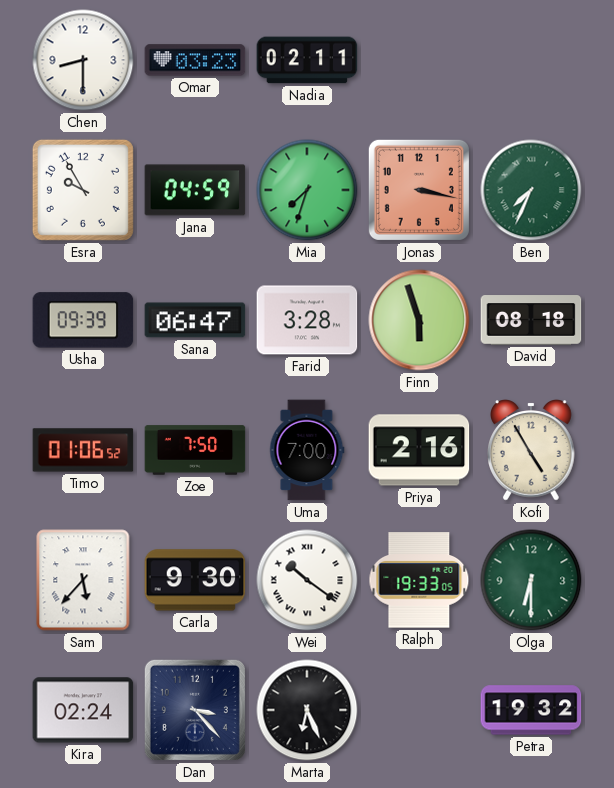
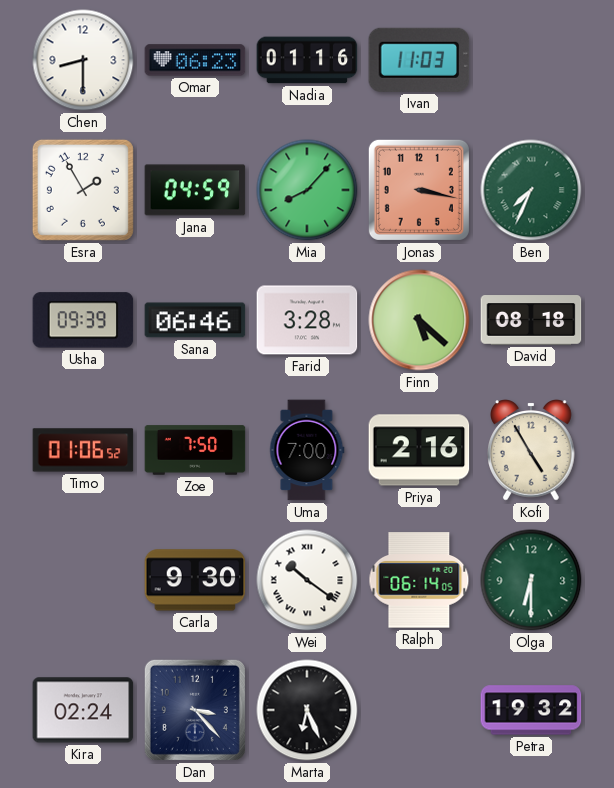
Omar: 03:23 -> 06:23 (195, 60)
Nadia: 02:11 -> 01:16 (307, 60)
Ivan: none -> 11:03 (419, 60)
Esra: 9:55 -> 1:55 (83, 190)
Mia: 7:33 -> 8:07 (307, 190)
Sana: 06:47 -> 06:46 (195, 320)
Finn: 5:57 -> 5:22 (419, 320)
Sam: 5:37 -> none (83, 580)
Ralph: 19:33 -> 06:14 (419, 580)
